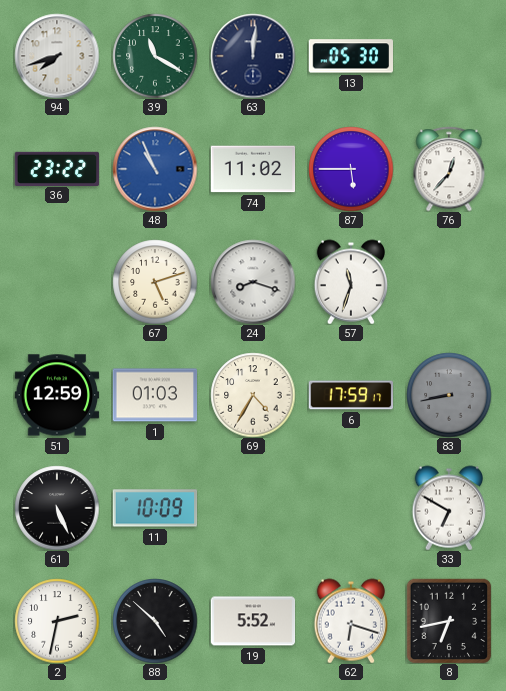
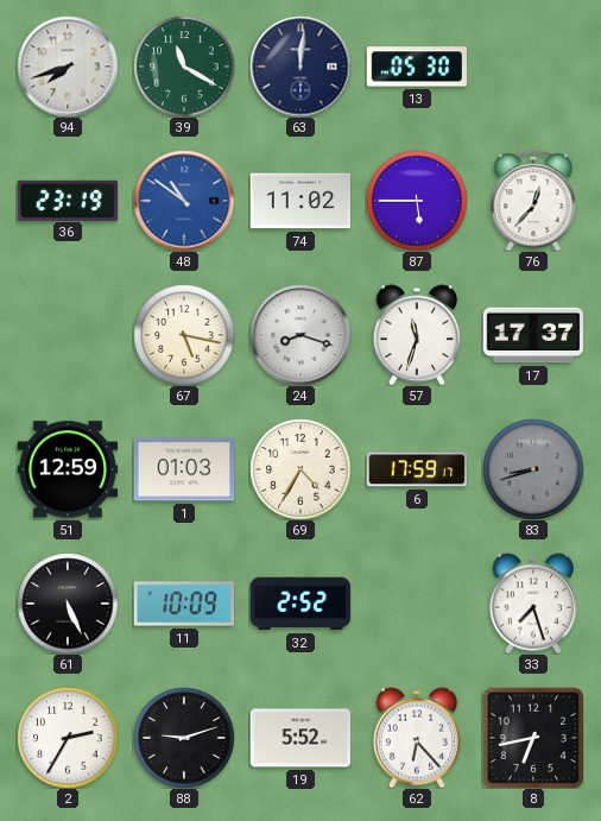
36: 23:22 -> 23:19 (68, 200)
48: 10:56 -> 10:51 (184, 201)
67: 5:12 -> 5:17 (184, 335)
17: none -> 17:37 (533, 335)
83: 8:43 -> 8:42 (533, 469)
32: none -> 2:52 (299, 604)
33: 6:50 -> 7:27 (532, 604)
2: 2:32 -> 2:35 (68, 738)
88: 4:52 -> 9:12 (184, 738)
62: 6:18 -> 6:23 (416, 738)
